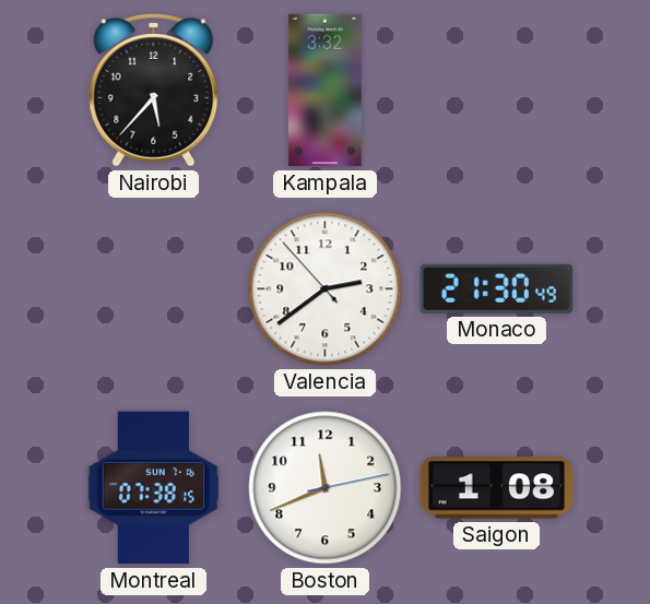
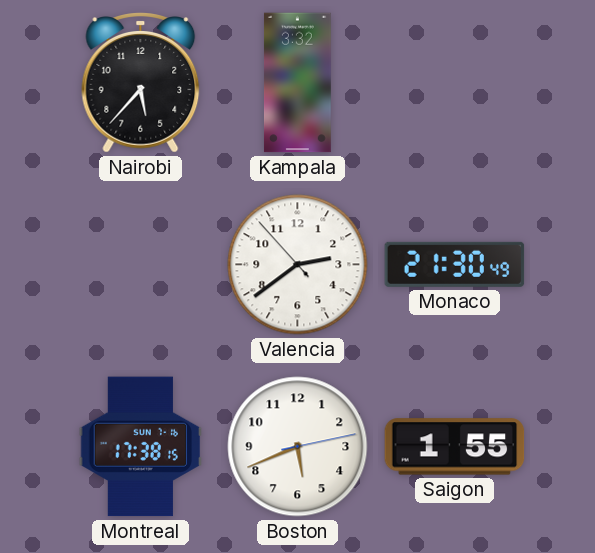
Montreal: 07:38 -> 17:38 (141, 447)
Boston: 11:41 -> 5:41 (298, 447)
Saigon: 1:08 -> 1:55 (455, 447)
